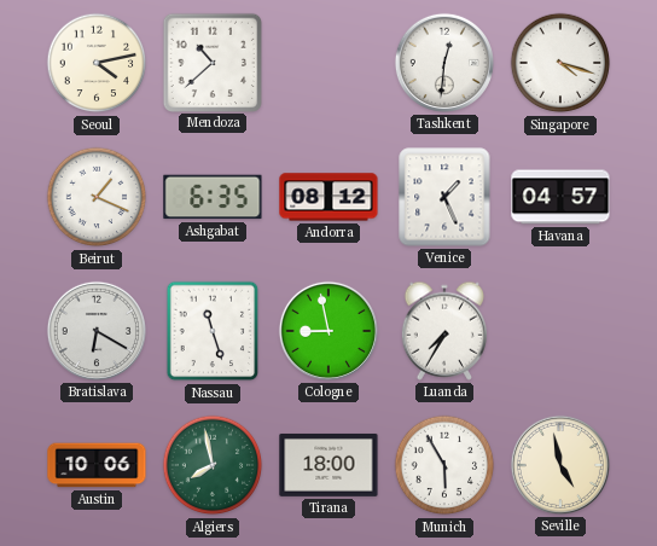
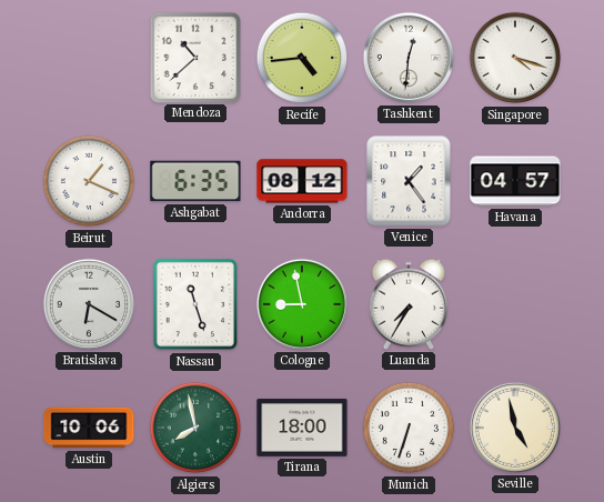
Seoul: 4:13 -> none (97, 63)
Recife: none -> 4:44 (302, 58)
Venice: 1:26 -> 1:24 (409, 181)
Munich: 5:55 -> 6:33 (409, 428)
